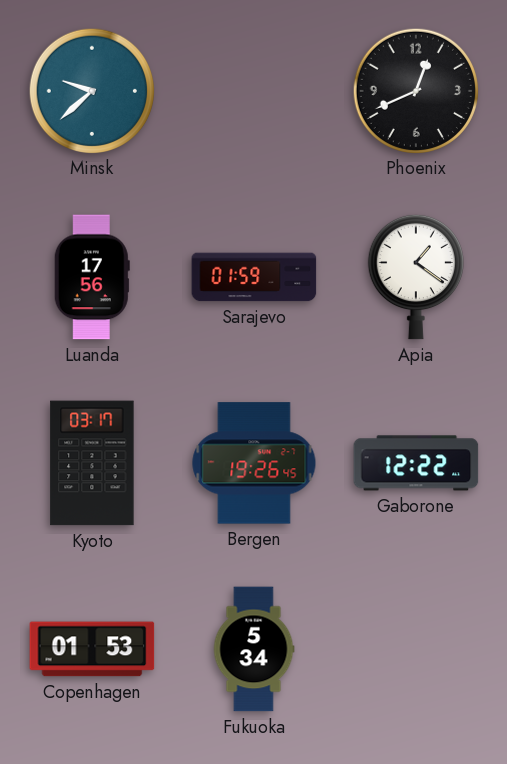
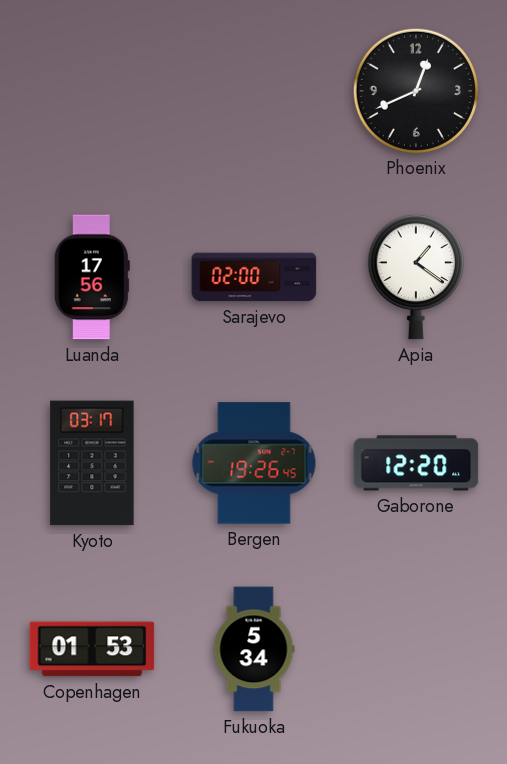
Minsk: 9:38 -> none (91, 90)
Sarajevo: 01:59 -> 02:00 (254, 277)
Gaborone: 12:22 -> 12:20 (416, 463)
